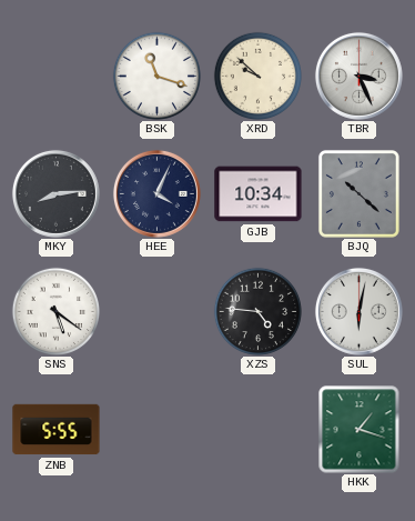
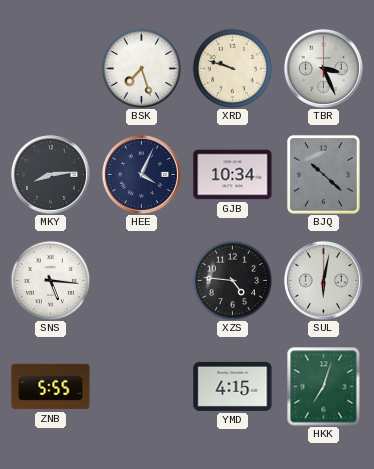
BSK: 11:18 -> 7:27 (141, 68)
XRD: 9:52 -> 9:48 (232, 68)
SNS: 5:21 -> 5:16 (50, 280)
YMD: none -> 4:15 (233, 386)
HKK: 1:18 -> 7:03 (324, 387)
